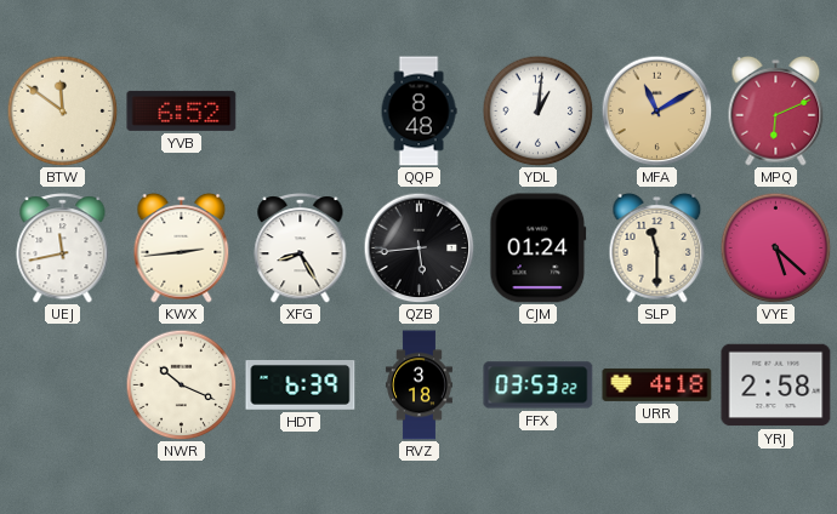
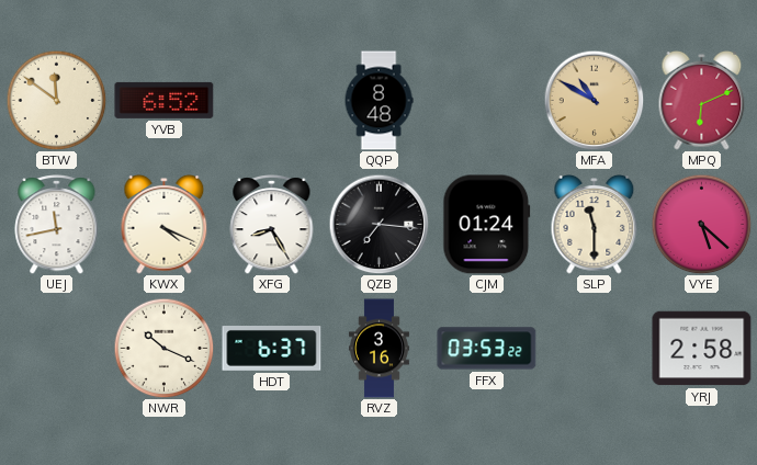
YDL: 1:01 -> none (537, 110)
MFA: 11:10 -> 10:50 (594, 100)
KWX: 2:44 -> 4:19 (165, 224)
QZB: 5:44 -> 7:16 (378, 224)
HDT: 6:39 -> 6:37 (272, 349)
RVZ: 3:18 -> 3:16 (378, 349)
URR: 4:18 -> none (657, 384)
